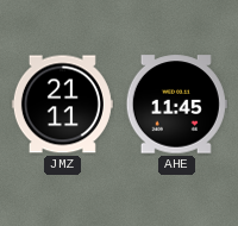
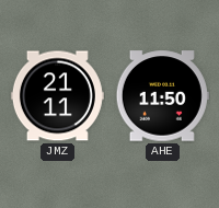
AHE: 11:45 -> 11:50 (162, 96)
